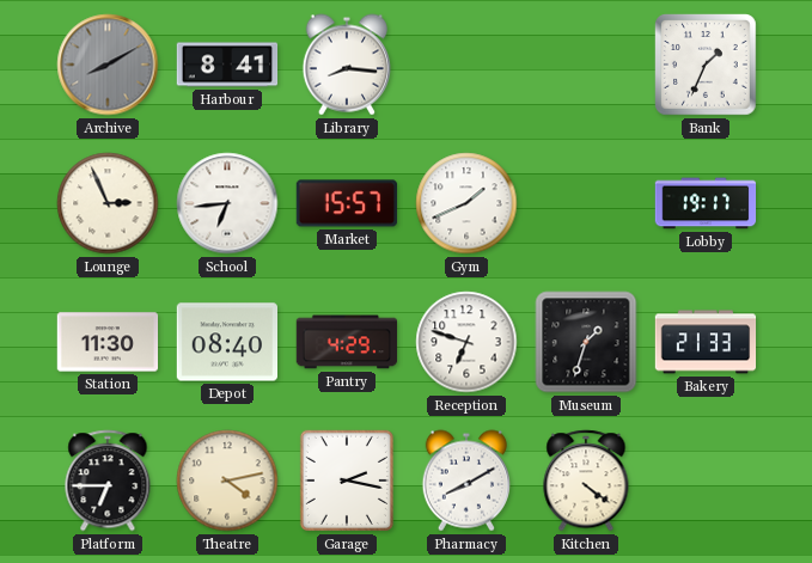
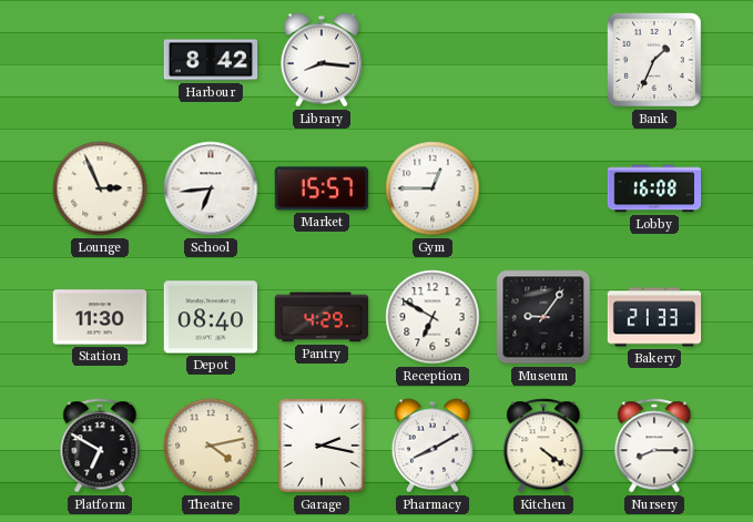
Archive: 8:10 -> none (108, 65)
Harbour: 8:41 -> 8:42 (211, 60)
Gym: 1:41 -> 12:45 (433, 188)
Lobby: 19:17 -> 16:08 (654, 188)
Reception: 6:48 -> 6:50 (433, 317)
Museum: 1:33 -> 9:06 (543, 317)
Platform: 6:45 -> 6:50 (100, 446)
Nursery: none -> 8:15 (654, 446)
